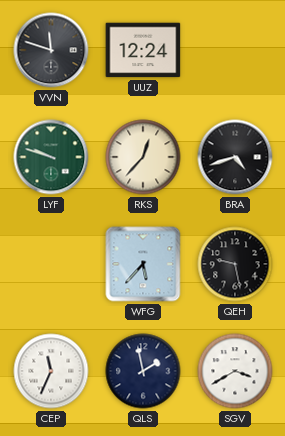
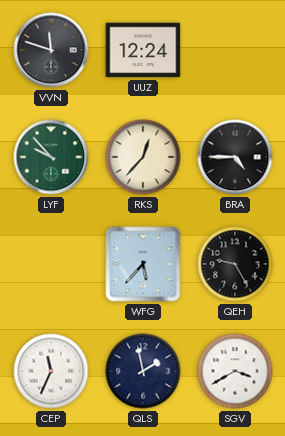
LYF: 9:48 -> 9:53 (51, 157)
BRA: 4:42 -> 4:45 (235, 157)
QEH: 9:28 -> 9:25 (235, 264)
